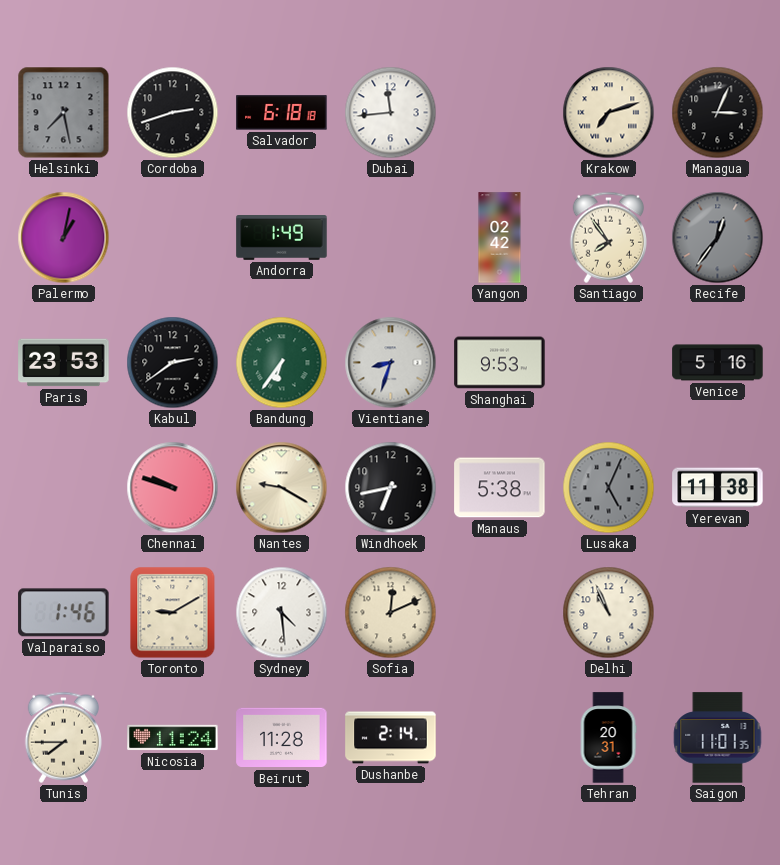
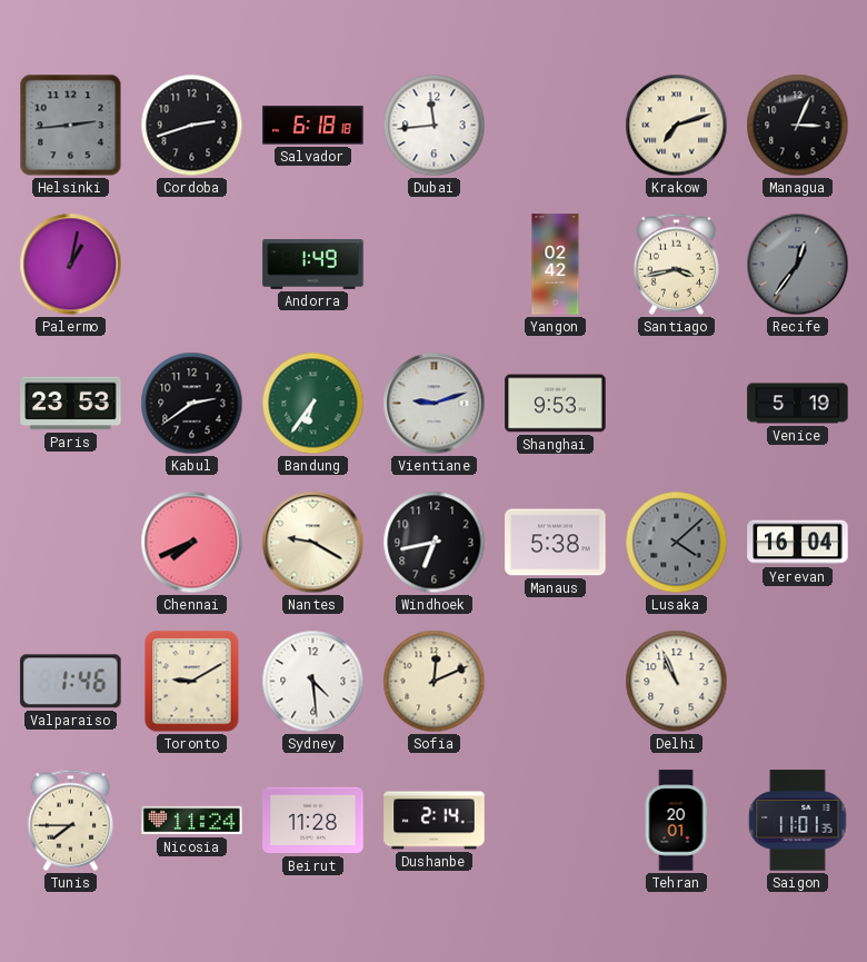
Helsinki: 7:28 -> 2:44 (71, 126)
Santiago: 7:54 -> 3:43 (676, 264)
Vientiane: 8:33 -> 9:12 (435, 404)
Venice: 5:16 -> 5:19 (798, 404)
Chennai: 9:48 -> 7:41 (192, 543)
Lusaka: 5:04 -> 4:08 (677, 543)
Yerevan: 11:38 -> 16:04 (798, 543)
Tehran: 20:31 -> 20:01 (676, 821)
